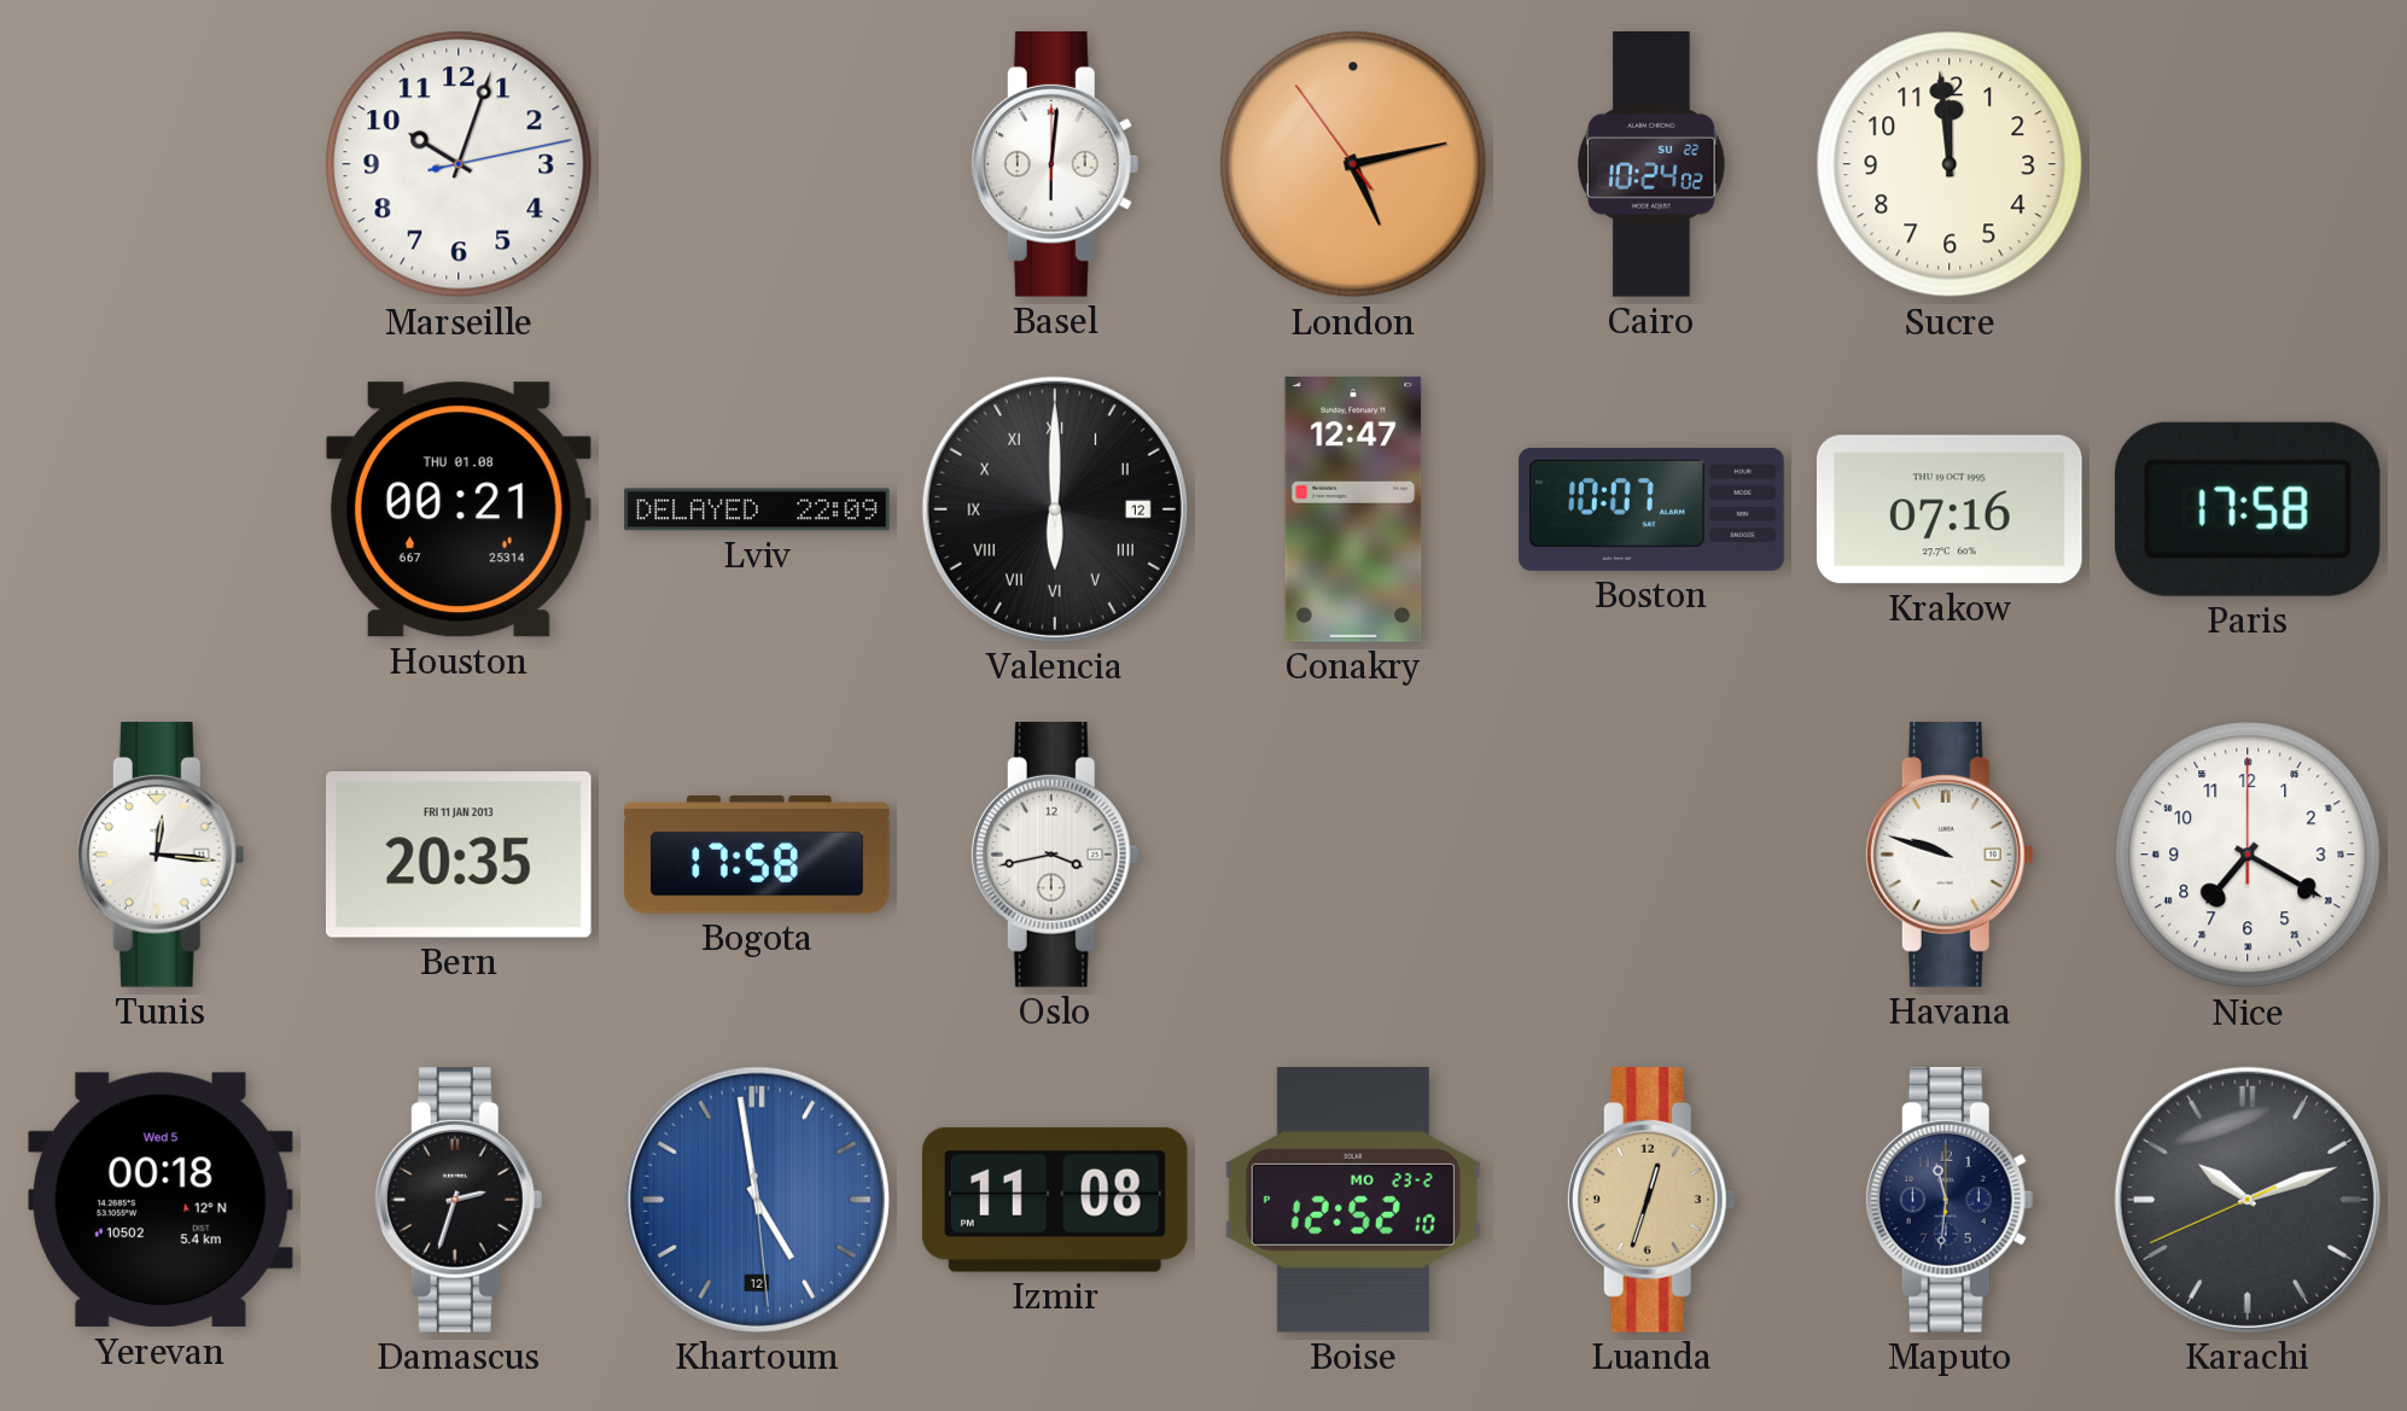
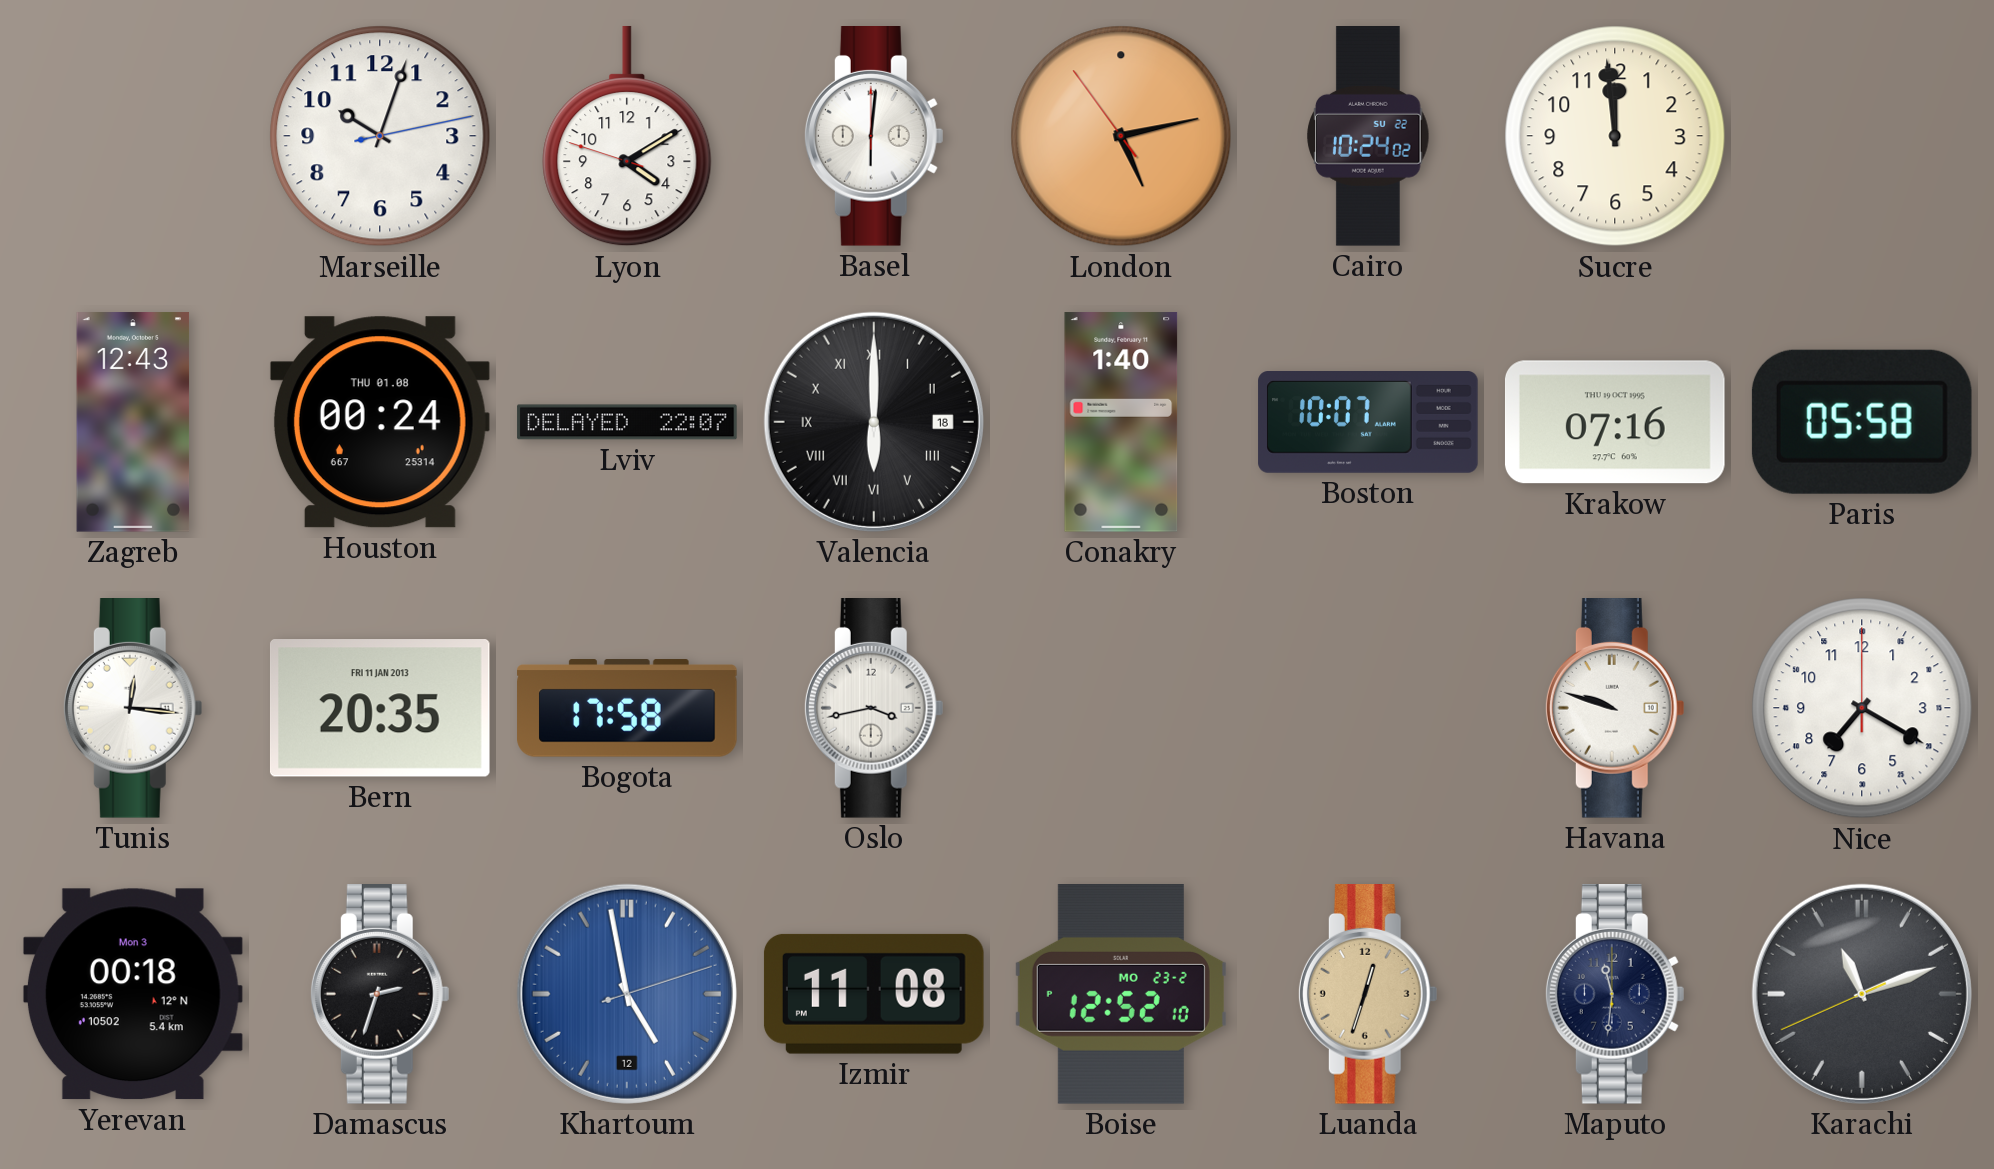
Lyon: none -> 4:09 (627, 136)
Zagreb: none -> 12:43 (133, 422)
Houston: 00:21 -> 00:24 (380, 422)
Lviv: 22:09 -> 22:07 (627, 422)
Valencia date: 12 -> 18 (874, 422)
Conakry: 12:47 -> 1:40 (1121, 422)
Paris: 17:58 -> 05:58 (1862, 422)
Yerevan date: Wed 5 -> Mon 3 (133, 994)
Khartoum: 4:58:29 -> 4:58:12 (627, 994)
Karachi: 10:11 -> 11:11 (1862, 994)
